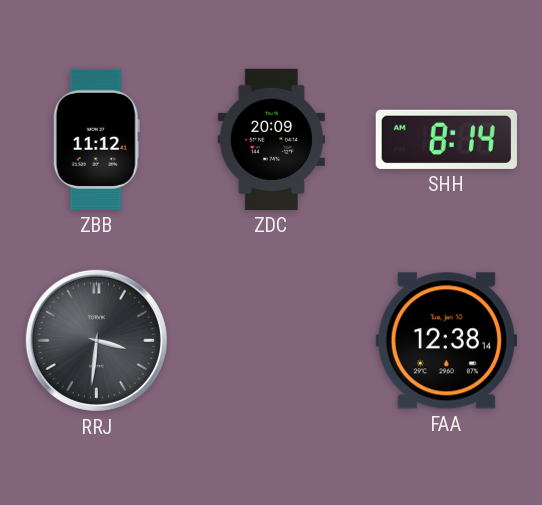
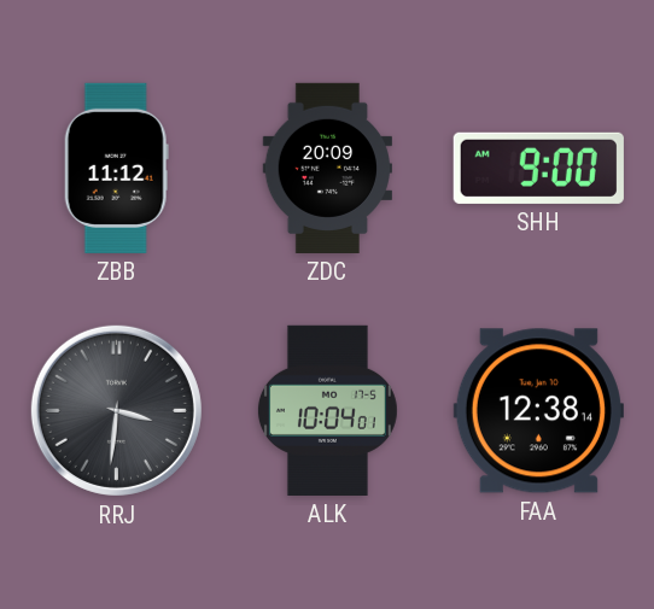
SHH: 8:14 -> 9:00 (538, 168)
ALK: none -> 10:04 (327, 410)
